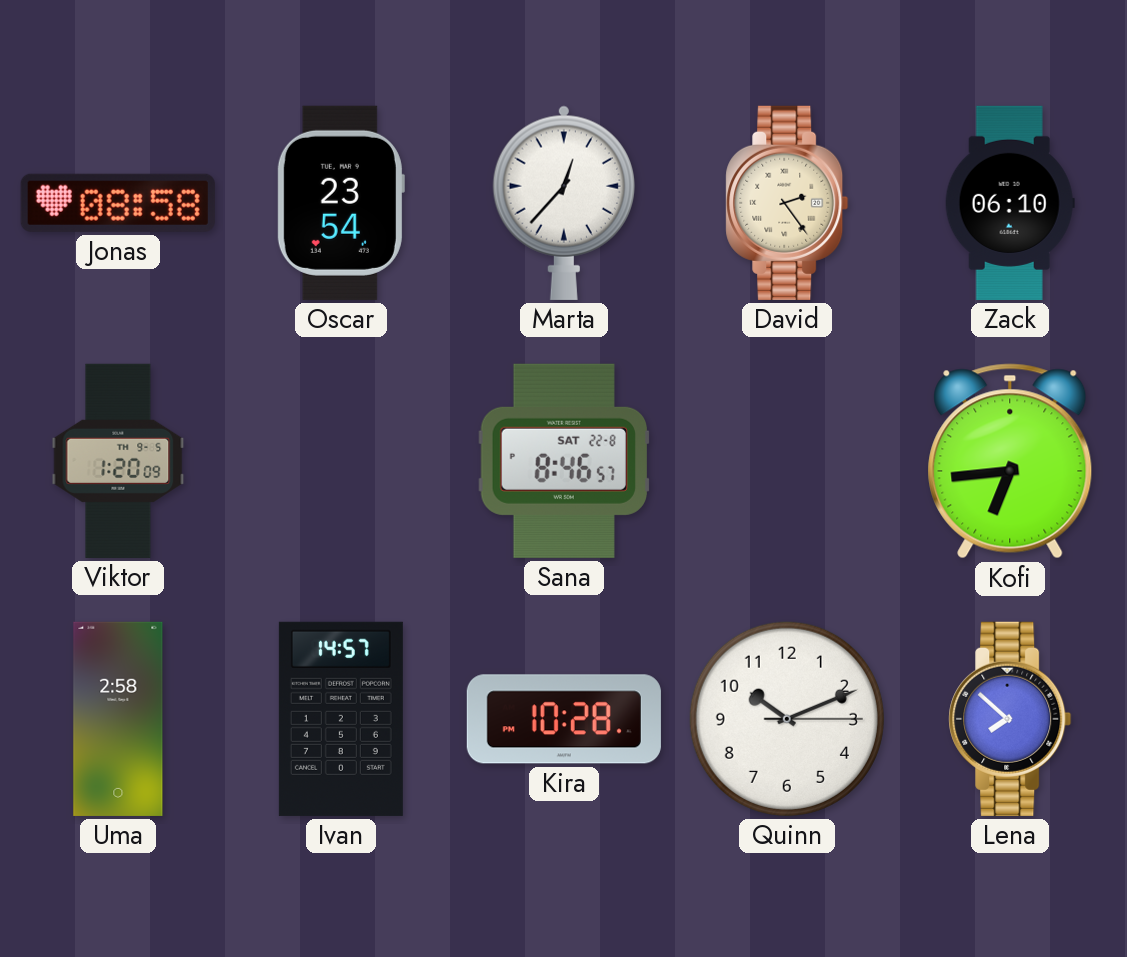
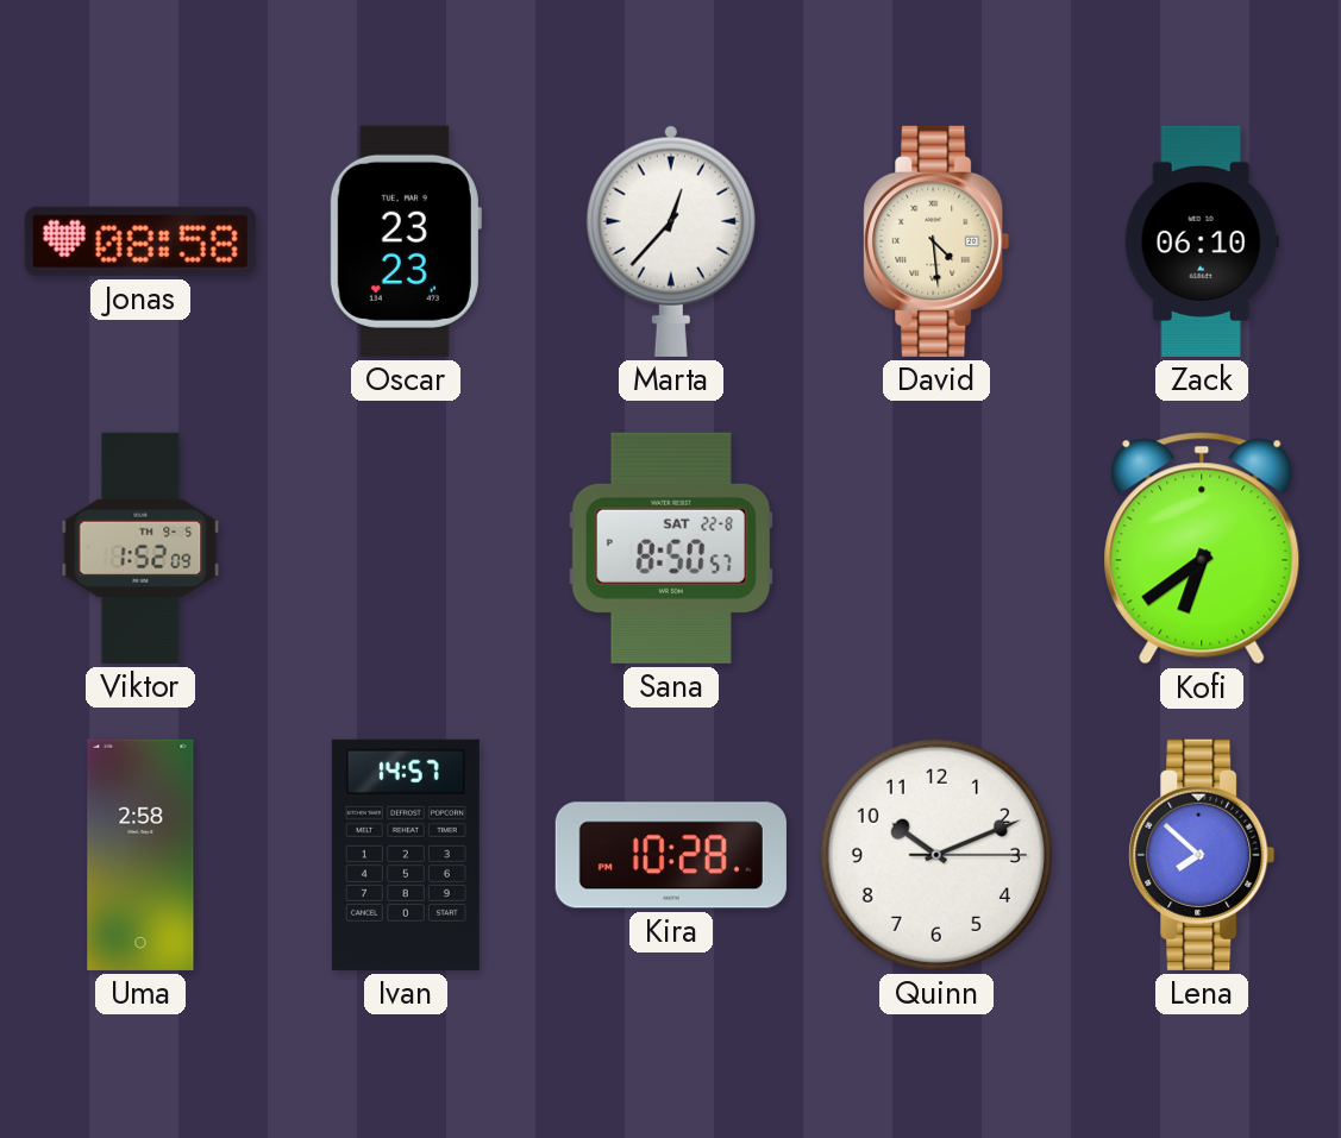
Oscar: 23:54 -> 23:23 (406, 241)
David: 2:24 -> 4:29 (936, 241)
Viktor: 1:20 -> 1:52 (140, 548)
Sana: 8:46 -> 8:50 (670, 548)
Kofi: 6:44 -> 6:39 (1202, 548)
